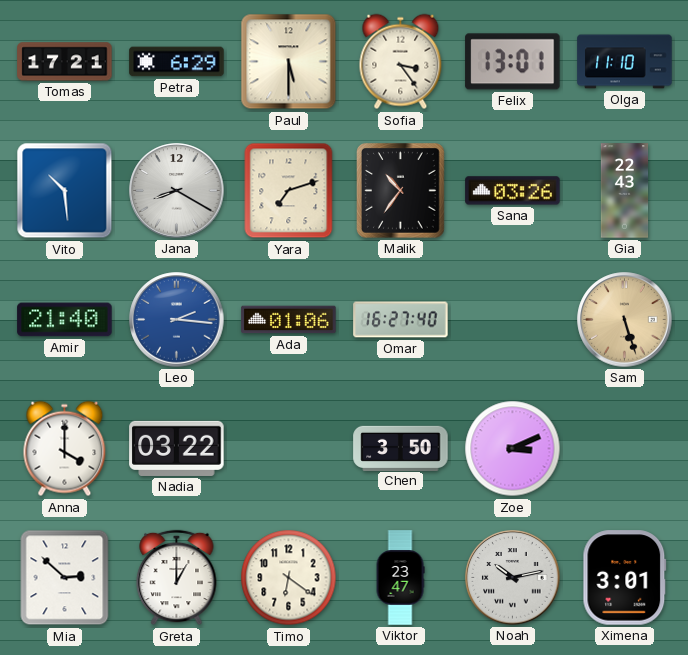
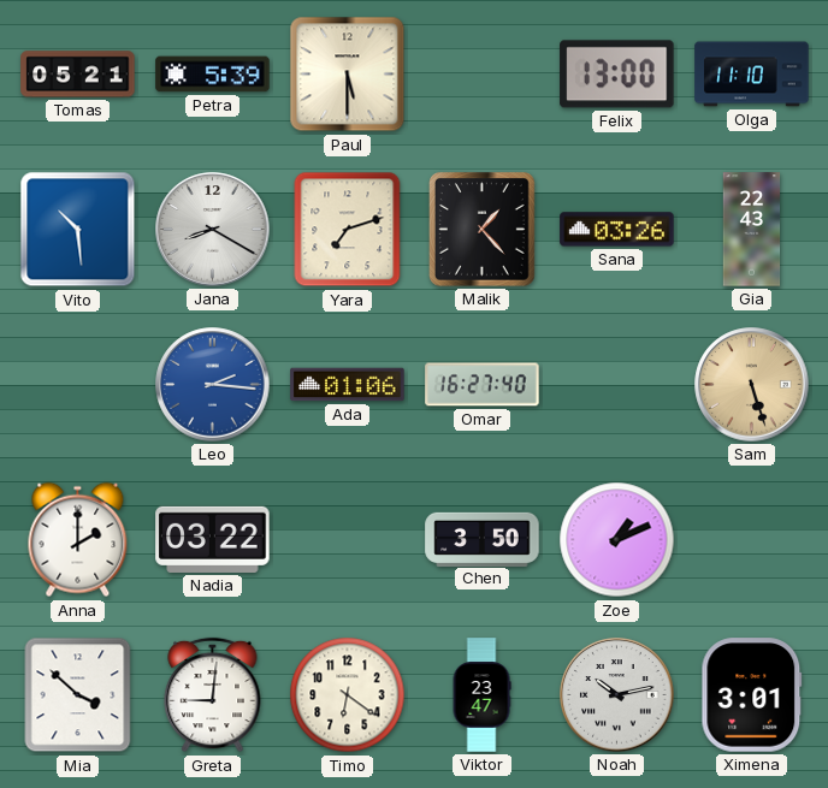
Tomas: 17:21 -> 05:21 (78, 75)
Petra: 6:29 -> 5:39 (213, 75)
Sofia: 3:24 -> none (401, 62)
Felix: 13:01 -> 13:00 (617, 75)
Malik: 10:36 -> 1:23 (483, 230)
Amir: 21:40 -> none (65, 320)
Anna: 4:00 -> 2:00 (78, 540)
Zoe: 3:11 -> 1:11 (617, 540)
Mia: 2:52 -> 3:52 (78, 695)
Greta: 1:00 -> 9:01 (213, 695)
